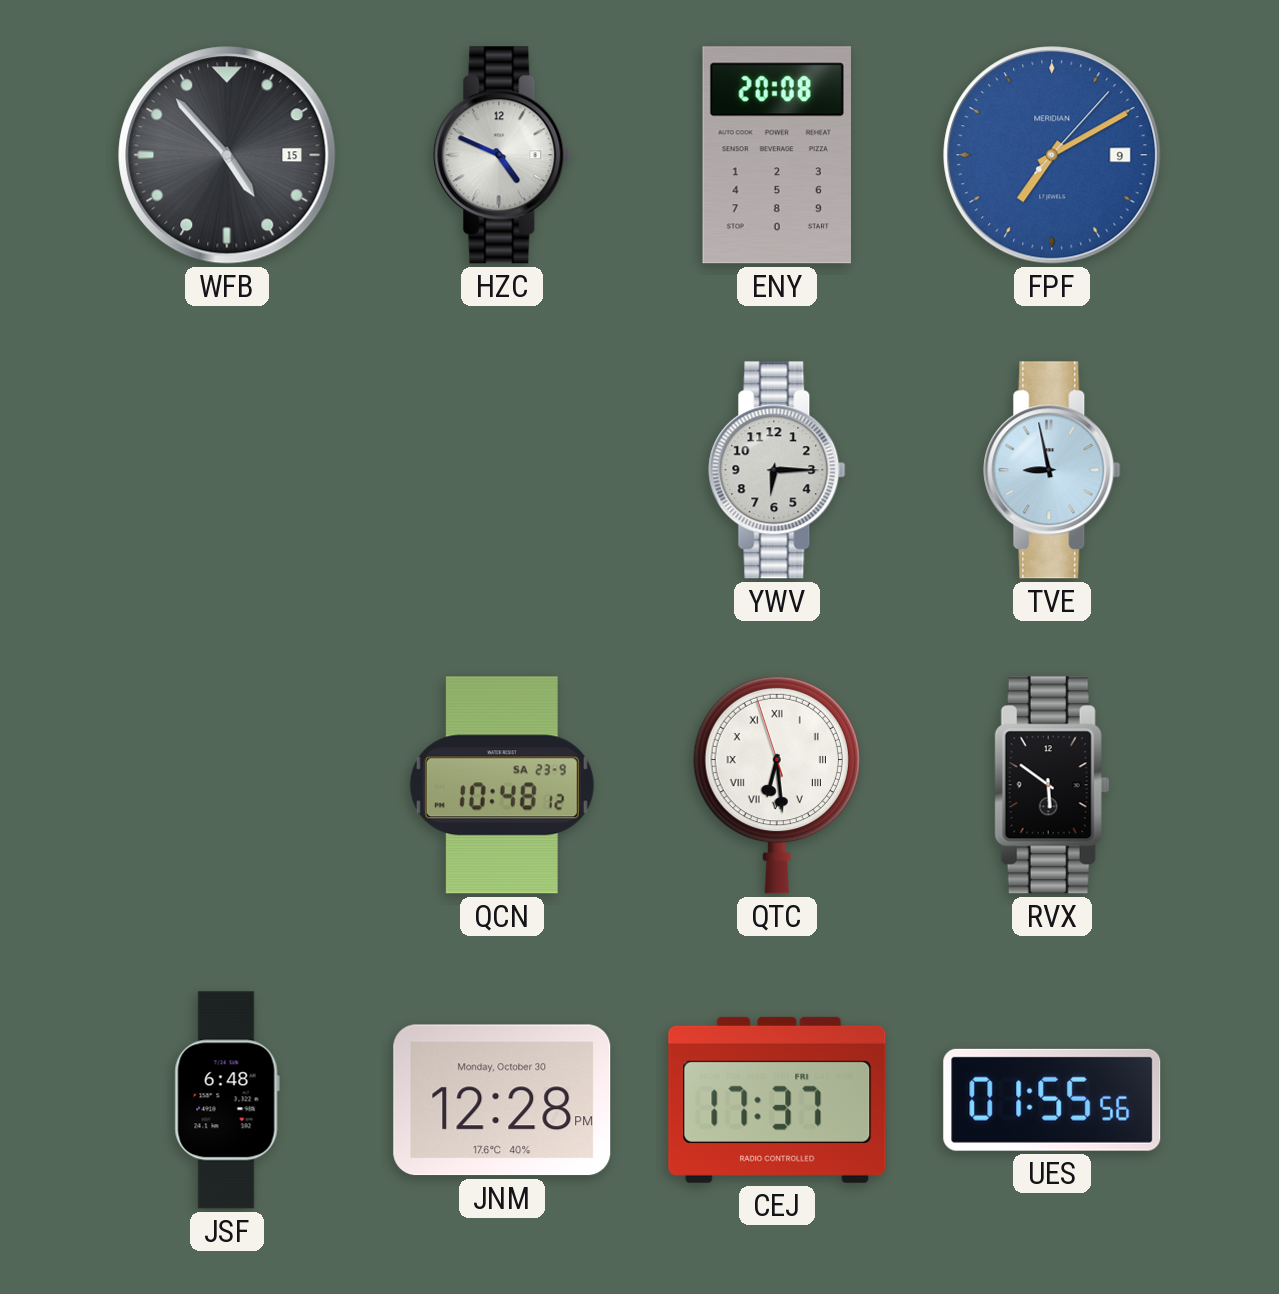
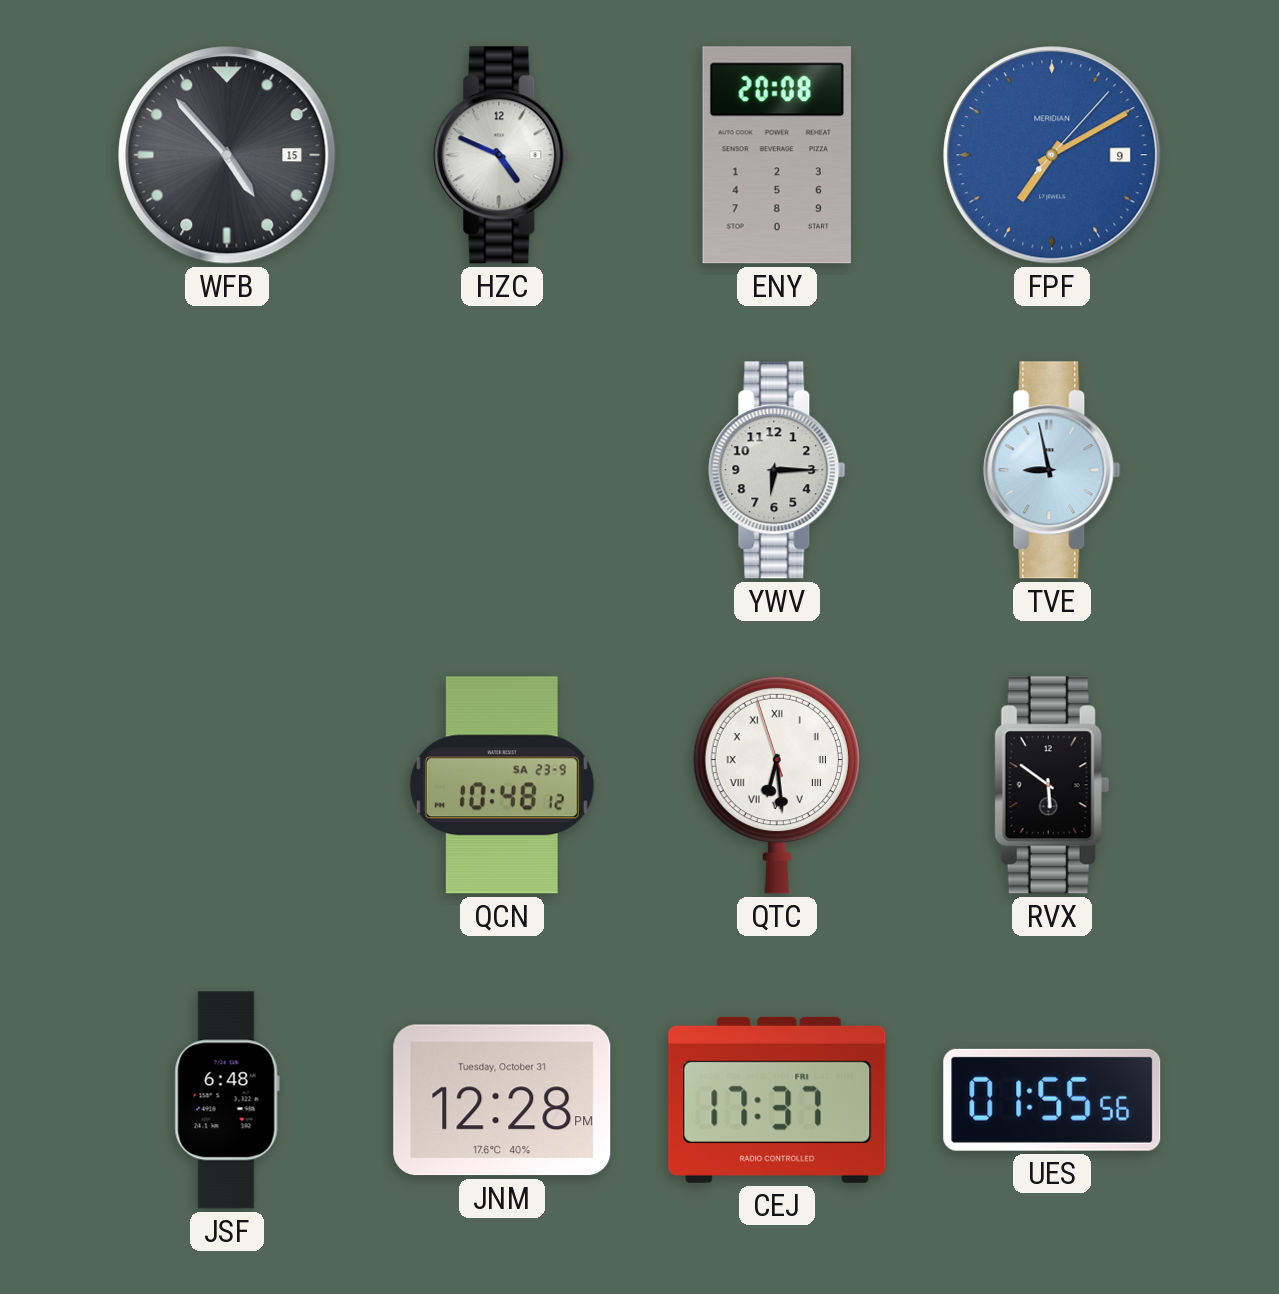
JNM date: Monday, October 30 -> Tuesday, October 31 (502, 1100)
